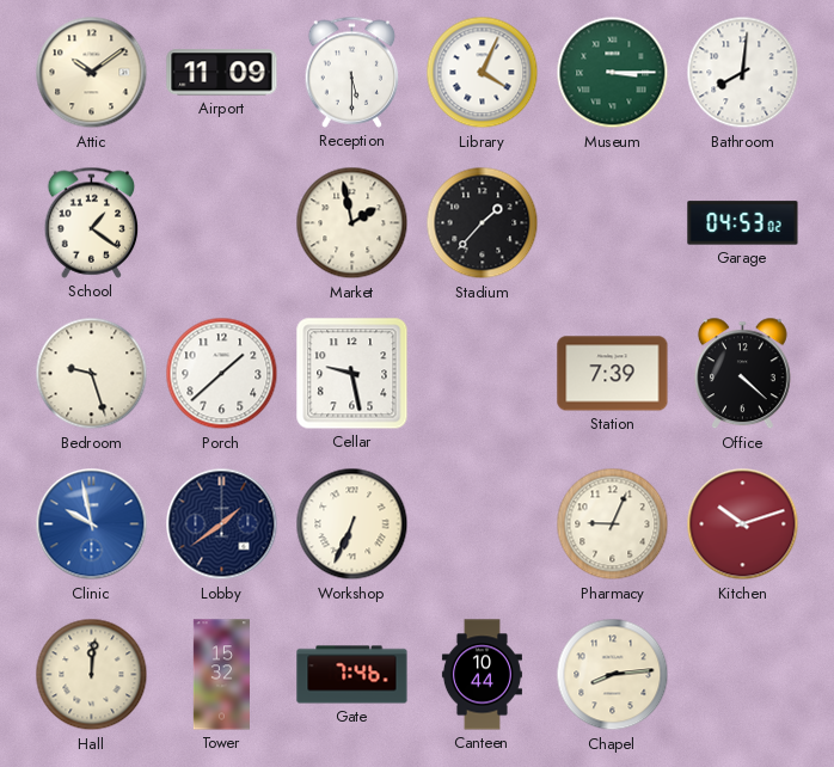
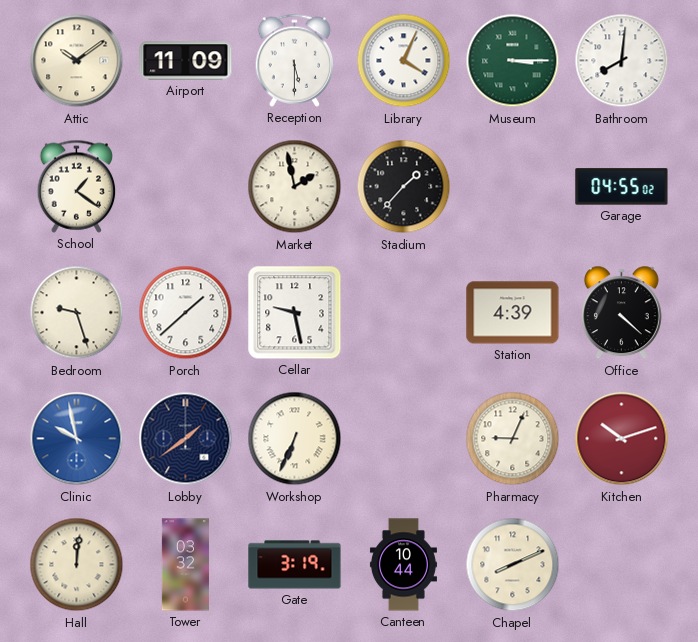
Garage: 04:53 -> 04:55 (622, 187)
Station: 7:39 -> 4:39 (513, 313)
Tower: 15:32 -> 03:32 (185, 565)
Gate: 7:46 -> 3:19 (295, 565)
Chapel: 8:14 -> 8:11 (513, 565)
